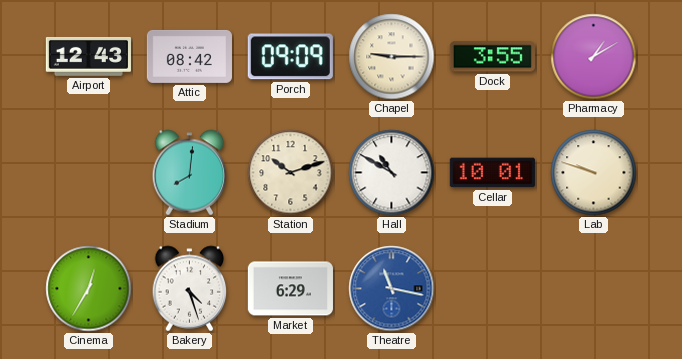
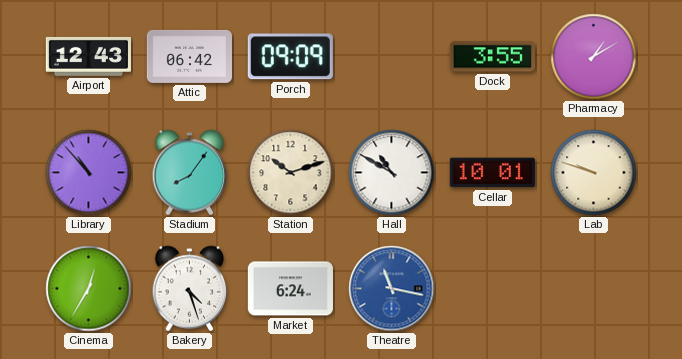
Attic: 08:42 -> 06:42 (189, 56)
Chapel: 9:15 -> none (392, 57)
Library: none -> 10:53 (89, 173)
Stadium: 8:01 -> 8:06 (190, 173)
Market: 6:29 -> 6:24 (290, 289)
